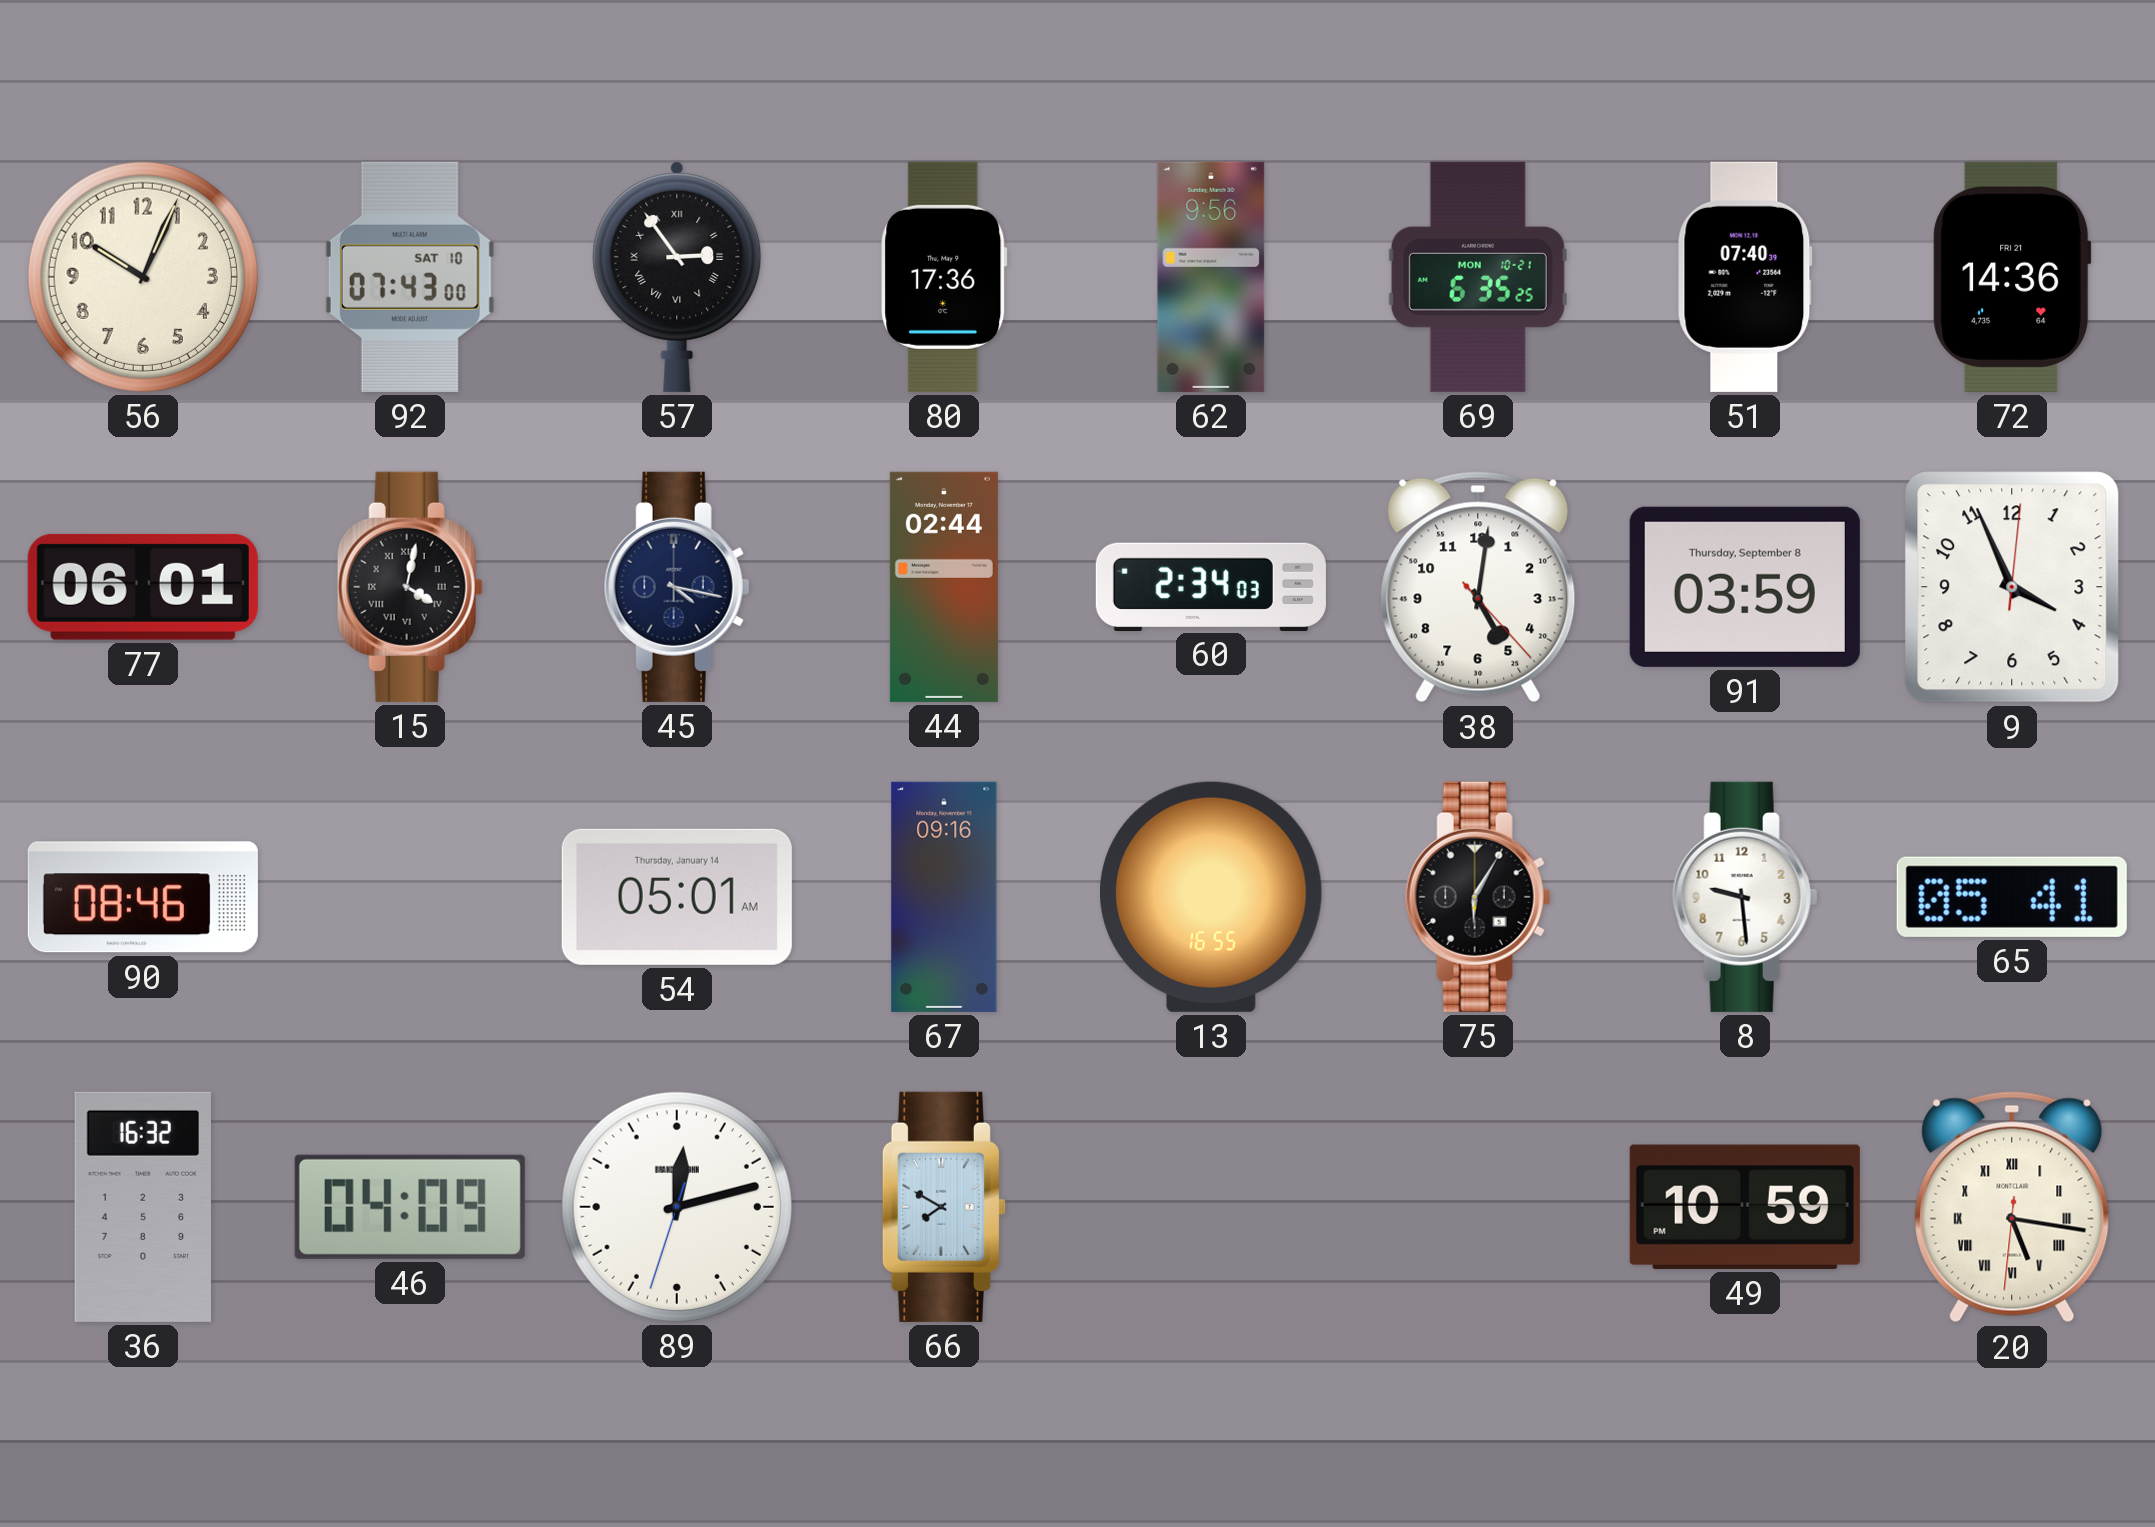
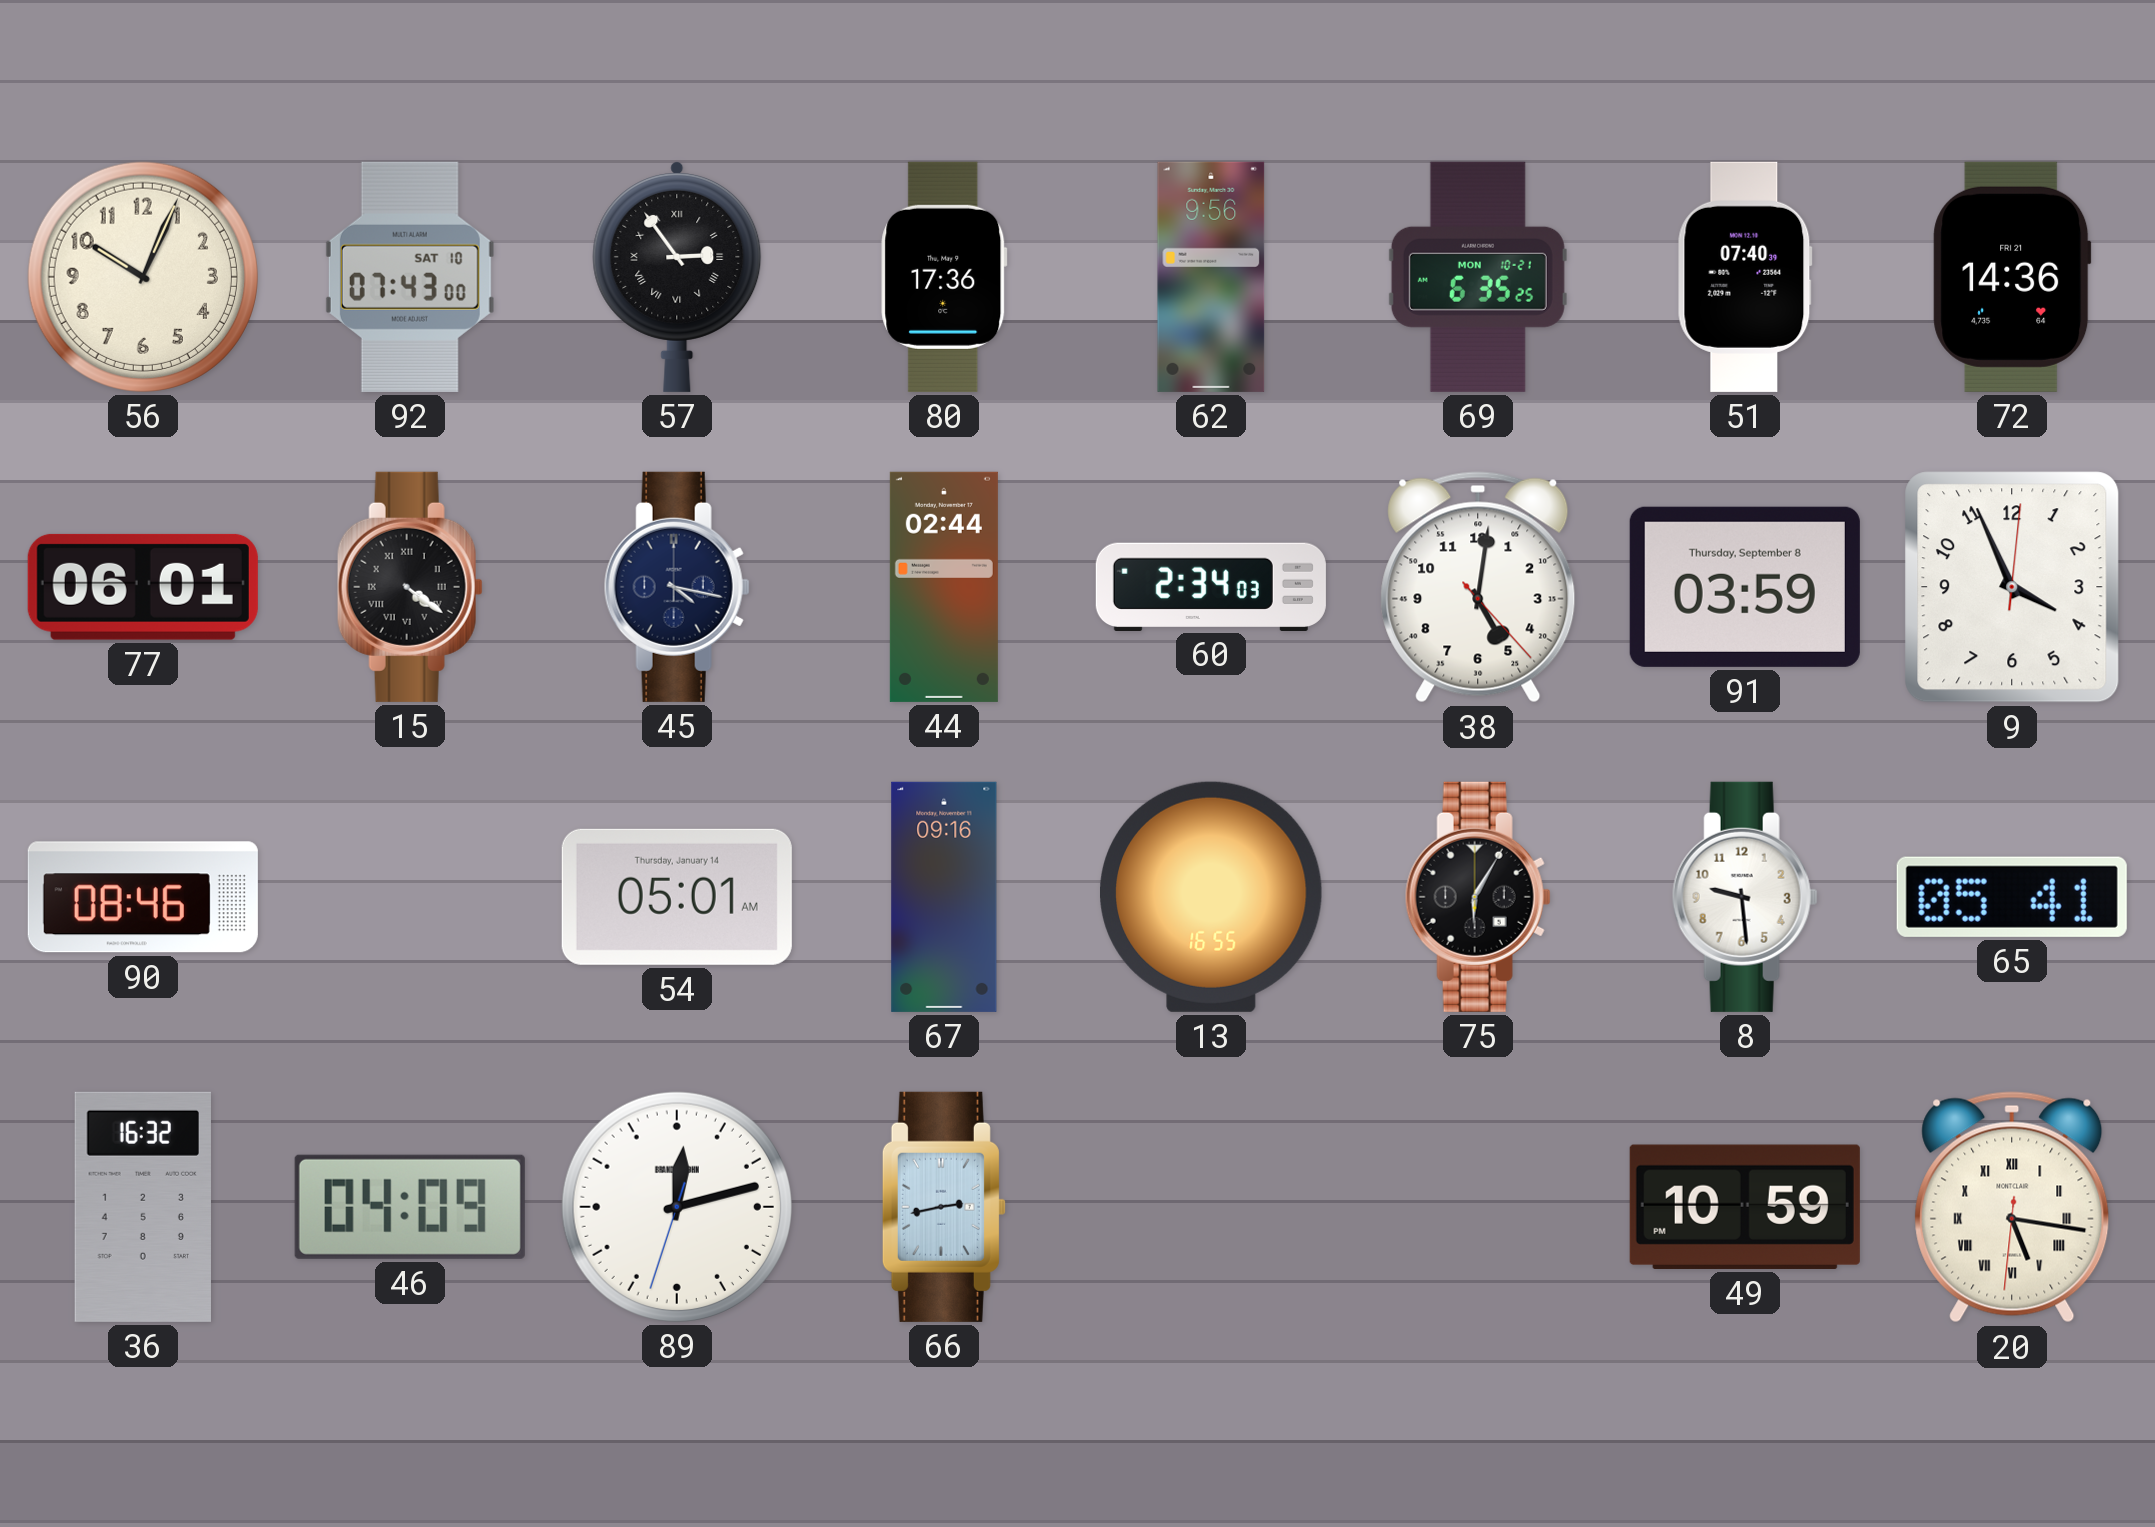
15: 4:02 -> 4:21 (410, 587)
66: 7:50 -> 2:43 (944, 1207)
